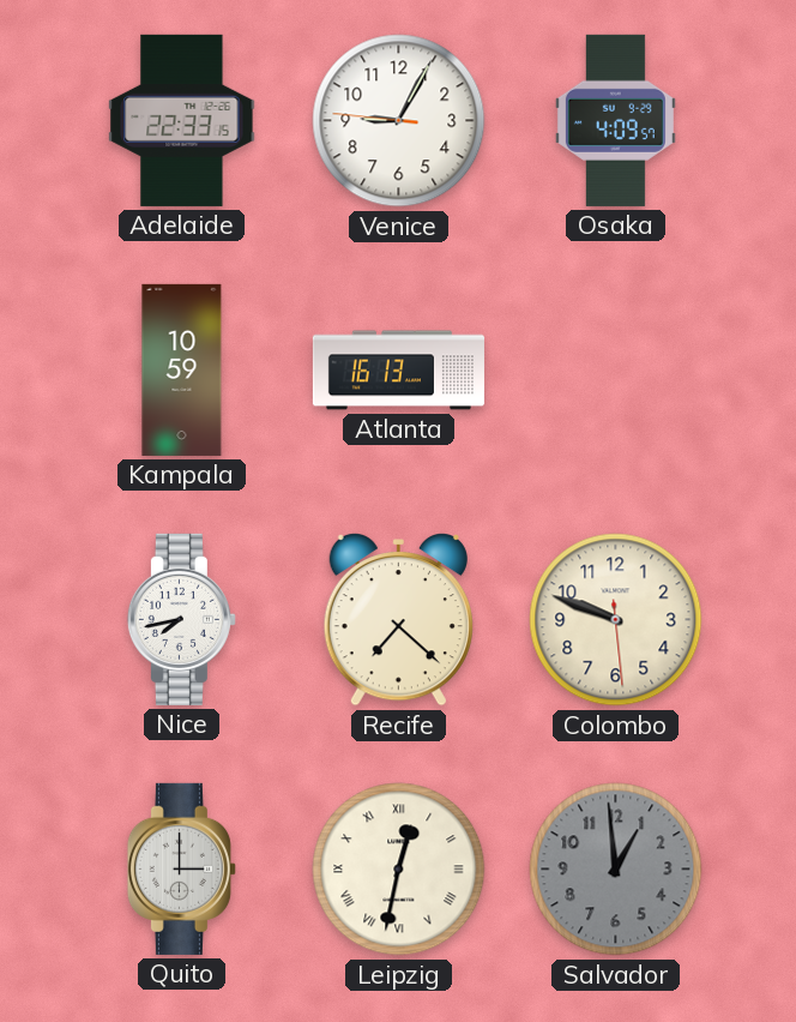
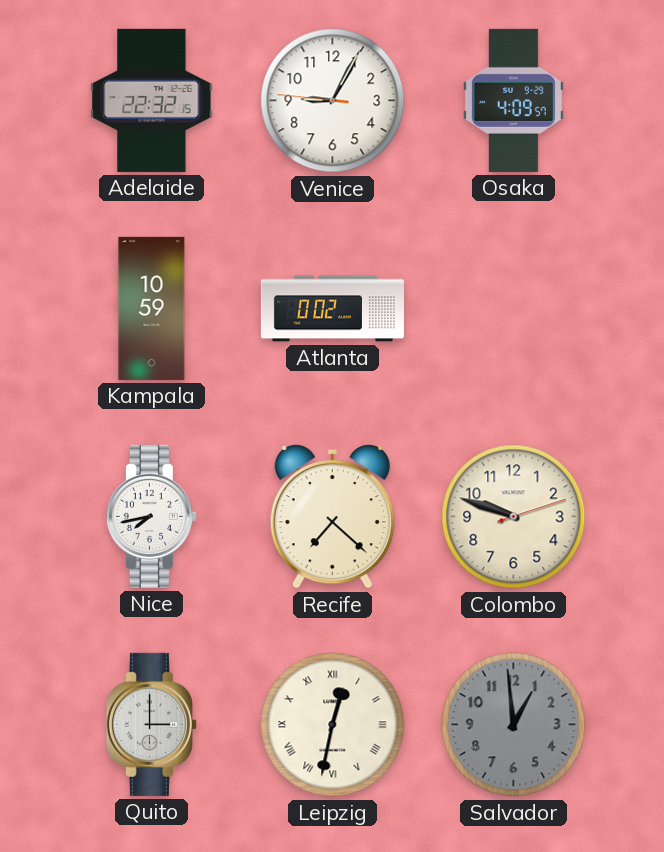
Adelaide: 22:33 -> 22:32 (152, 100)
Atlanta: 16:13 -> 0:02 (332, 309)
Colombo: 9:48:29 -> 9:48:12 (514, 517)
